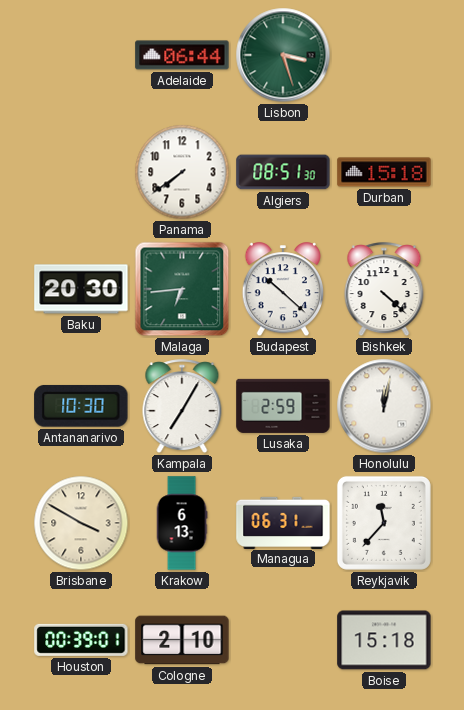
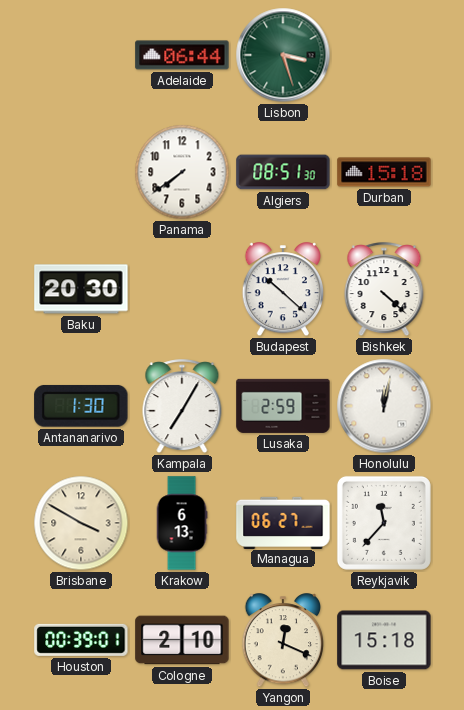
Malaga: 6:44 -> none (182, 289)
Antananarivo: 10:30 -> 1:30 (81, 406)
Managua: 06:31 -> 06:27 (283, 522)
Yangon: none -> 12:19 (282, 641)
